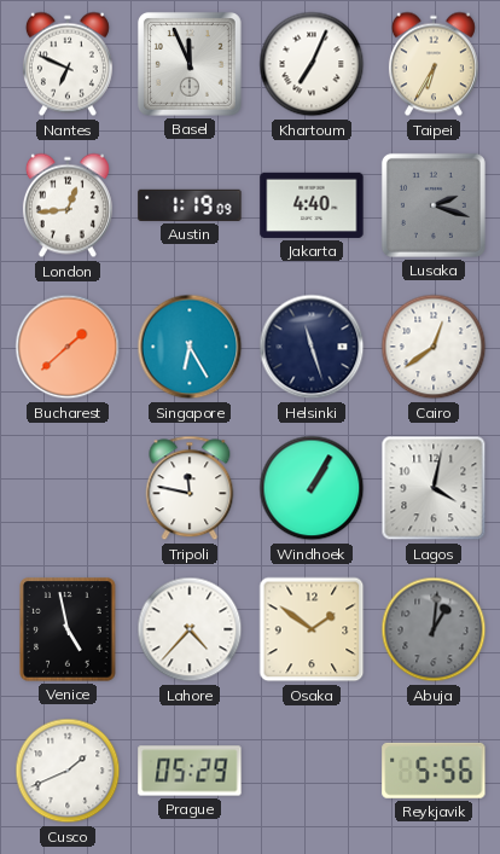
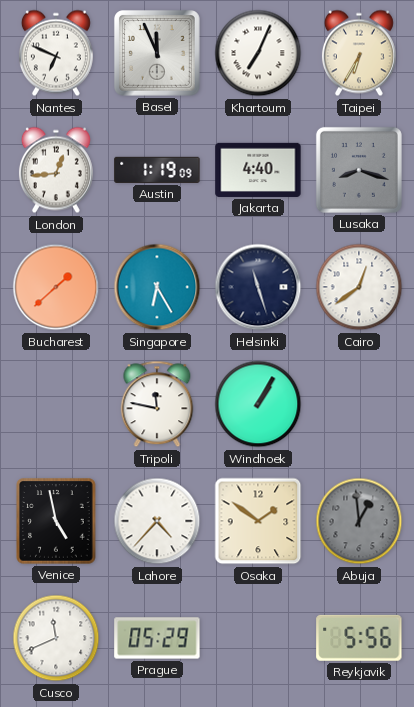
Lusaka: 2:18 -> 8:18 (359, 170)
Lagos: 4:02 -> none (434, 488)
Abuja: 1:01 -> 12:59 (359, 521)
Cusco: 1:41 -> 11:41 (56, 638)
